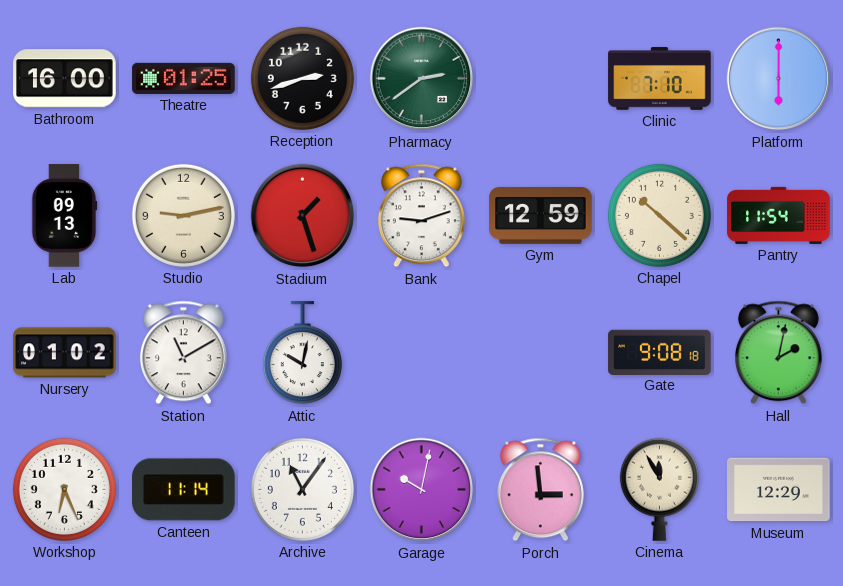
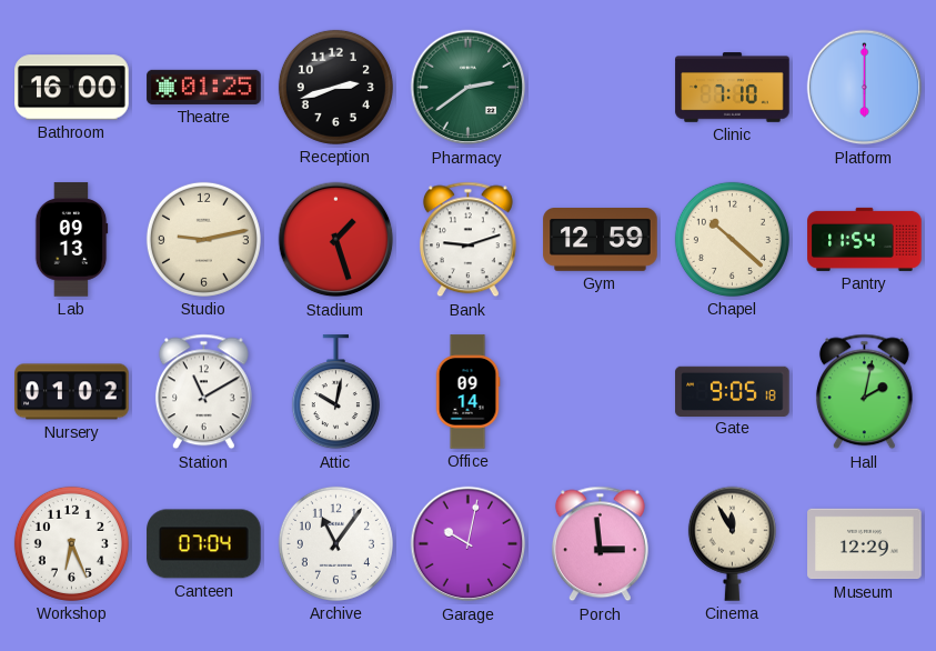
Office: none -> 09:14 (467, 392)
Gate: 9:08 -> 9:05 (733, 391)
Canteen: 11:14 -> 07:04 (204, 544)
